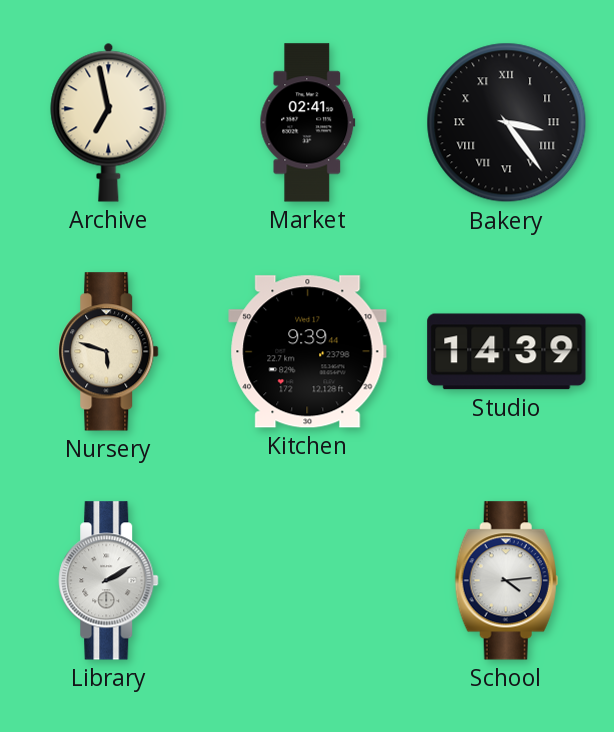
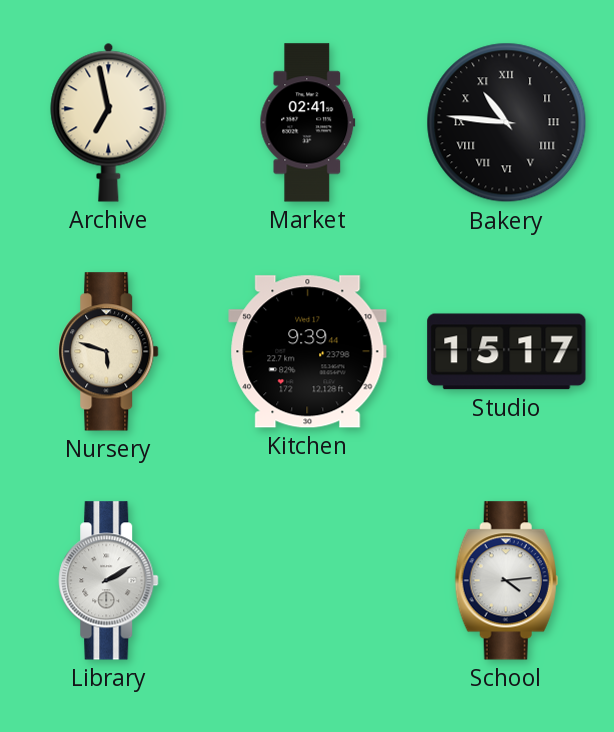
Bakery: 3:24 -> 10:46 (507, 123)
Studio: 14:39 -> 15:17 (507, 352)
